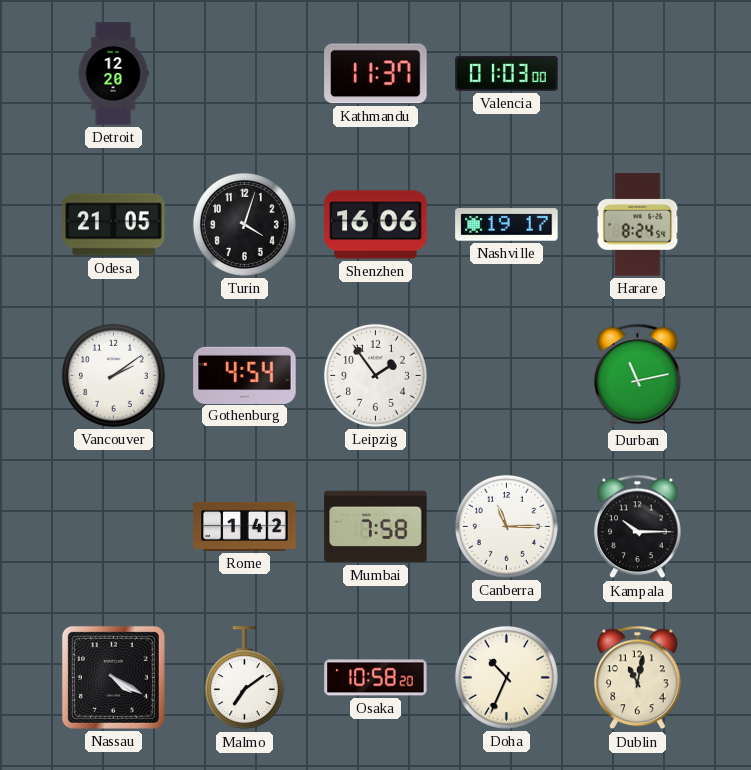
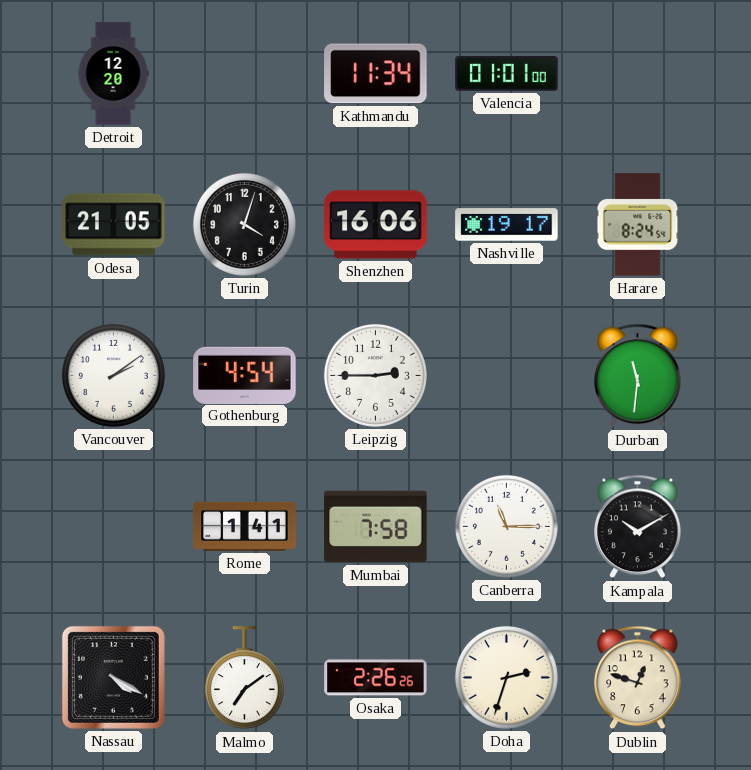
Kathmandu: 11:37 -> 11:34 (376, 74)
Valencia: 01:03 -> 01:01 (507, 74)
Leipzig: 1:54 -> 2:45 (375, 375)
Durban: 11:13 -> 11:31 (638, 376)
Rome: 1:42 -> 1:41 (245, 526)
Kampala: 10:15 -> 10:10 (638, 527)
Osaka: 10:58 -> 2:26 (376, 678)
Doha: 10:34 -> 2:33 (506, 677)
Dublin: 11:02 -> 12:48 (638, 678)
